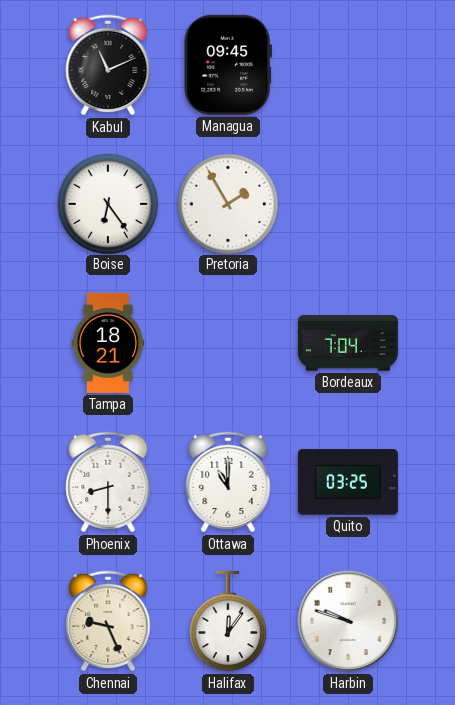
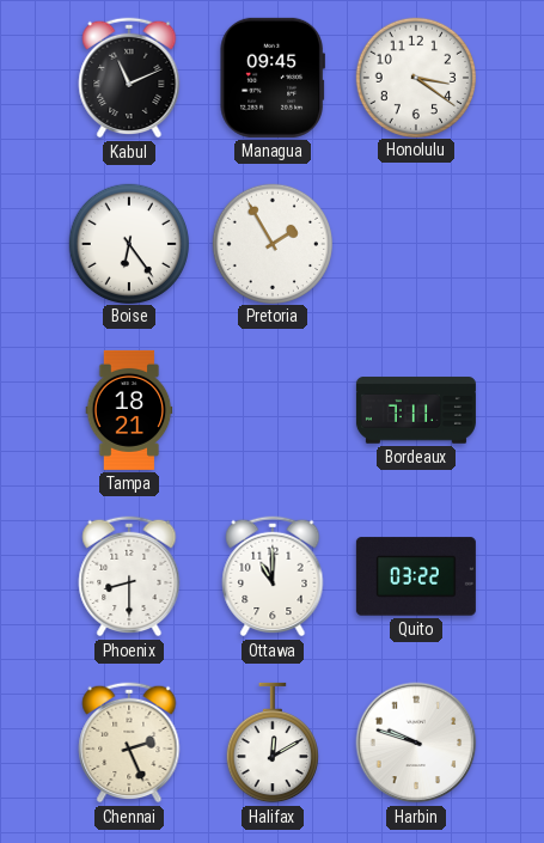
Honolulu: none -> 3:21 (415, 77)
Bordeaux: 7:04 -> 7:11 (416, 410)
Quito: 03:25 -> 03:22 (416, 576)
Chennai: 9:26 -> 2:26 (129, 743)
Halifax: 12:06 -> 12:10 (273, 743)
